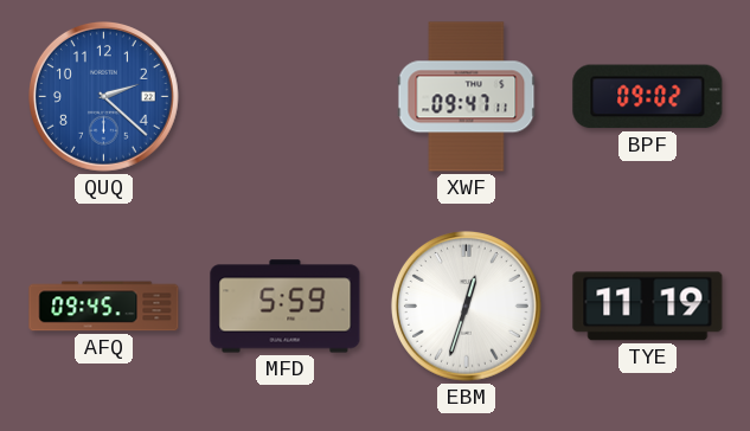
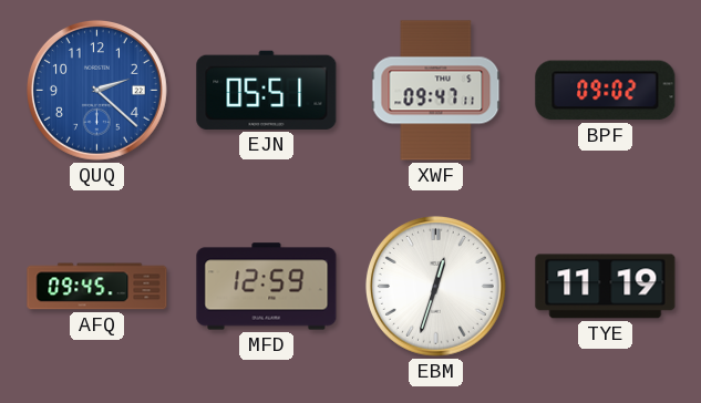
EJN: none -> 05:51 (267, 90)
MFD: 5:59 -> 12:59 (267, 287)
